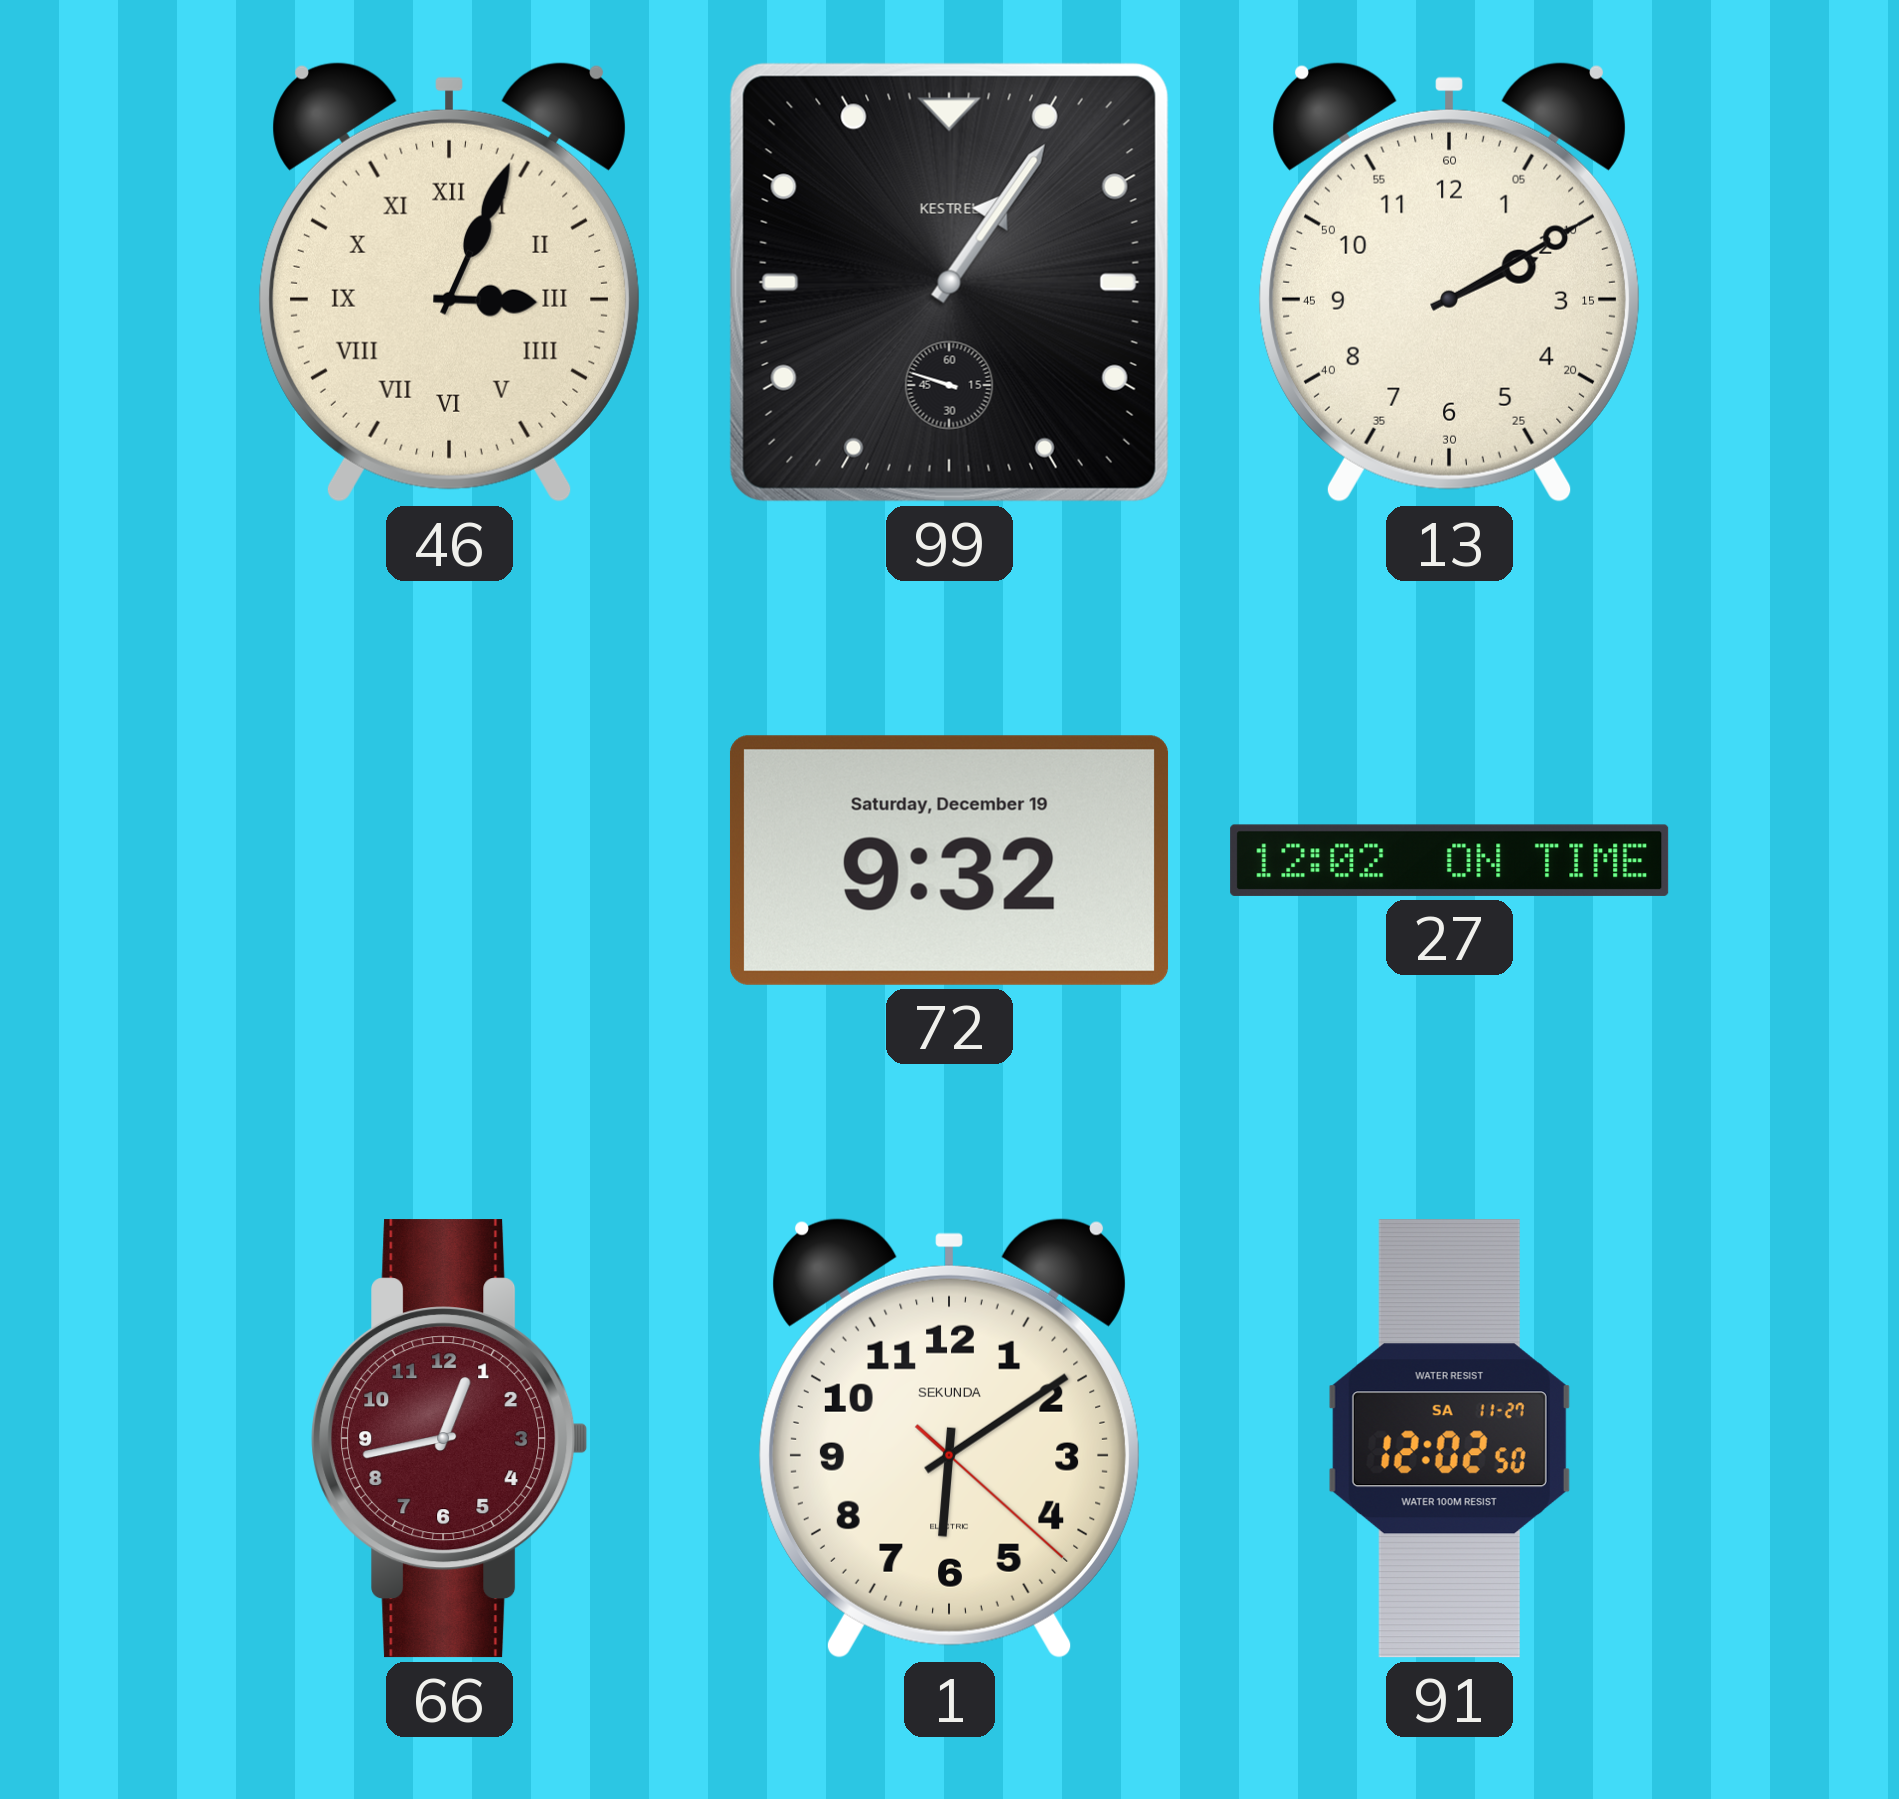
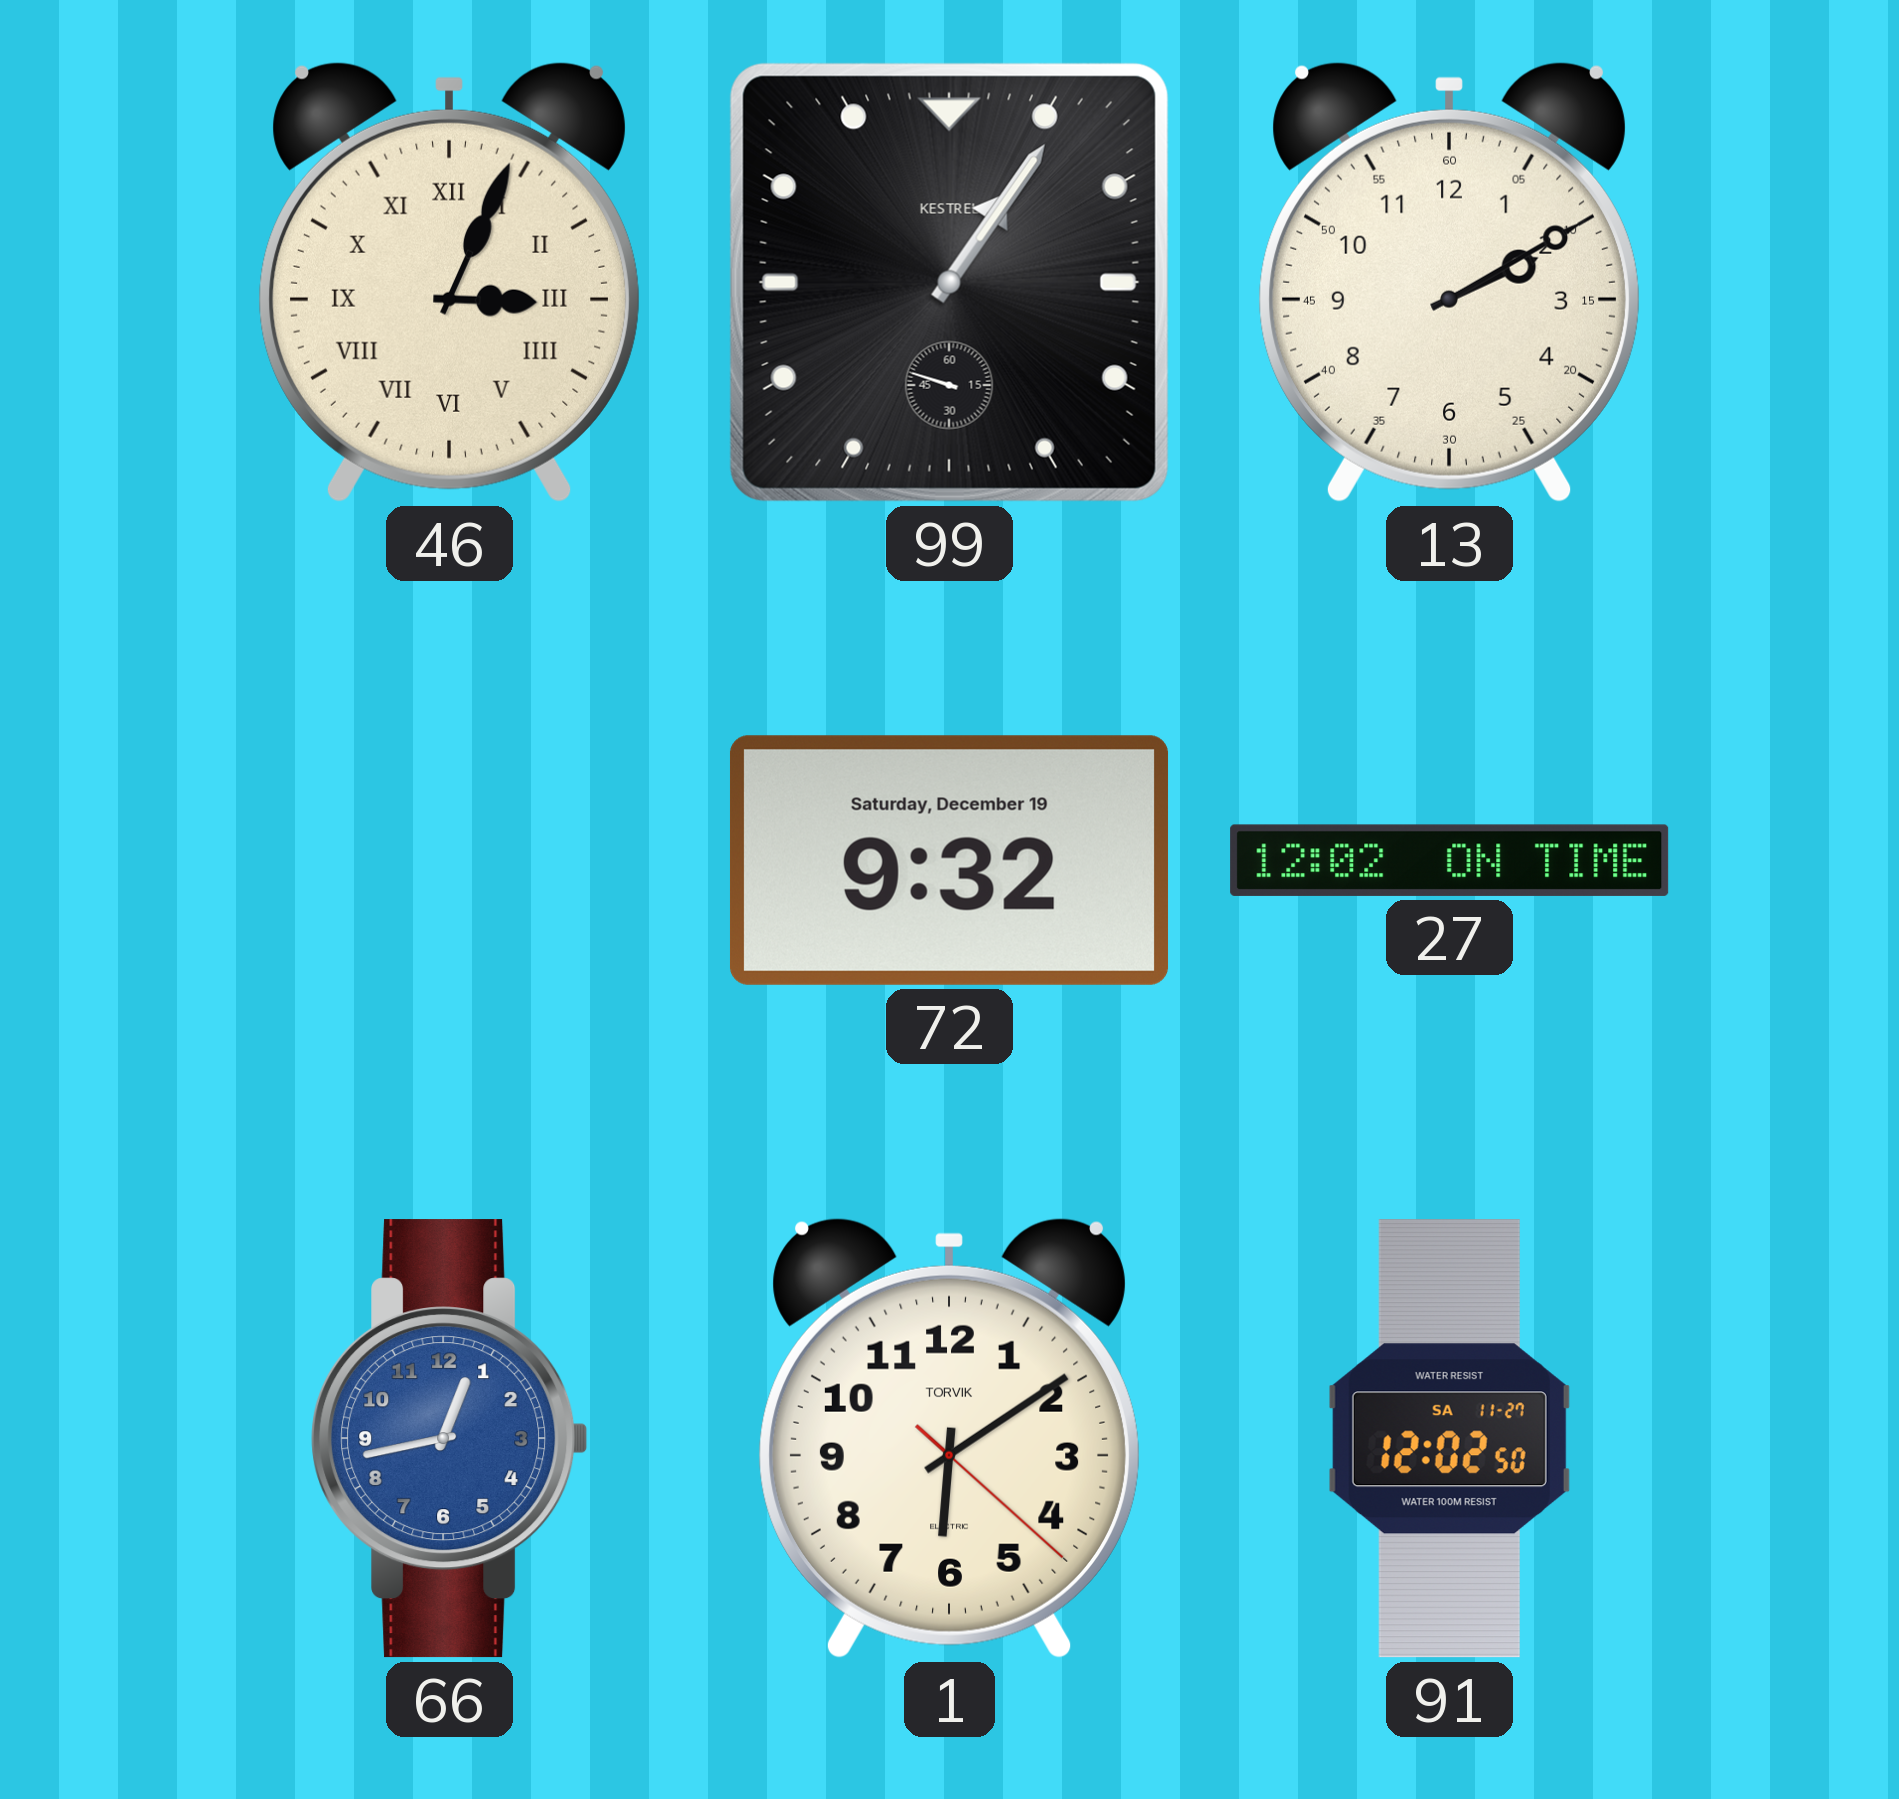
66 dial: burgundy -> blue (450, 1439)
1 brand: SEKUNDA -> TORVIK (949, 1438)
